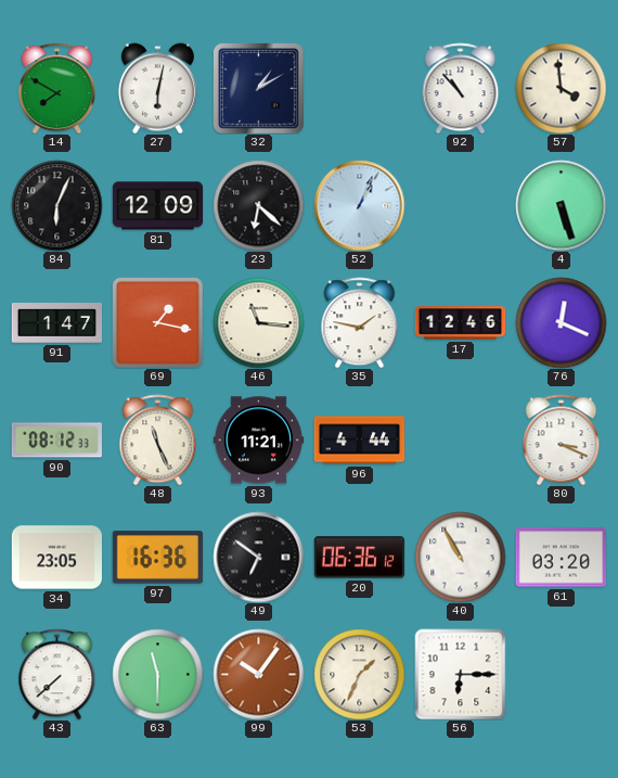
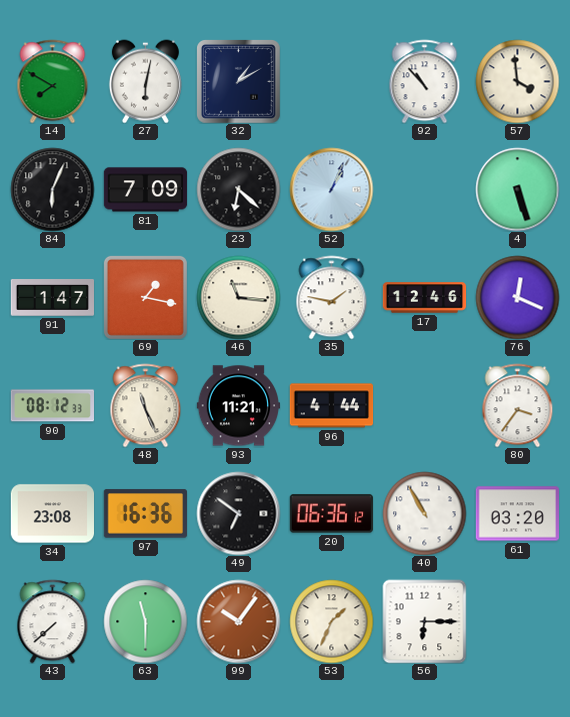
81: 12:09 -> 7:09 (145, 190)
80: 3:19 -> 3:36 (518, 405)
34: 23:05 -> 23:08 (52, 514)
